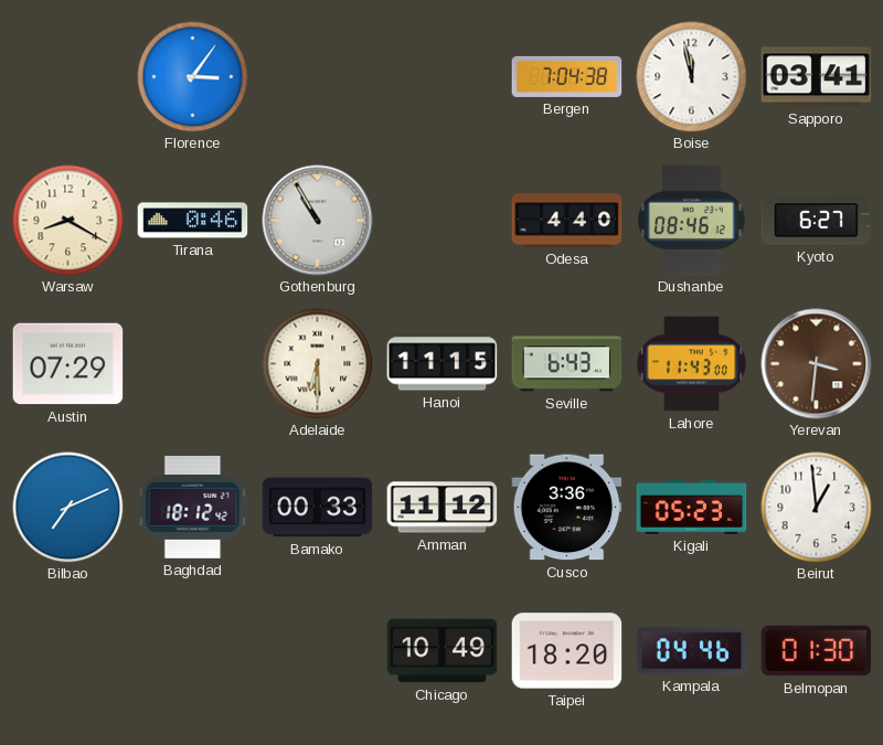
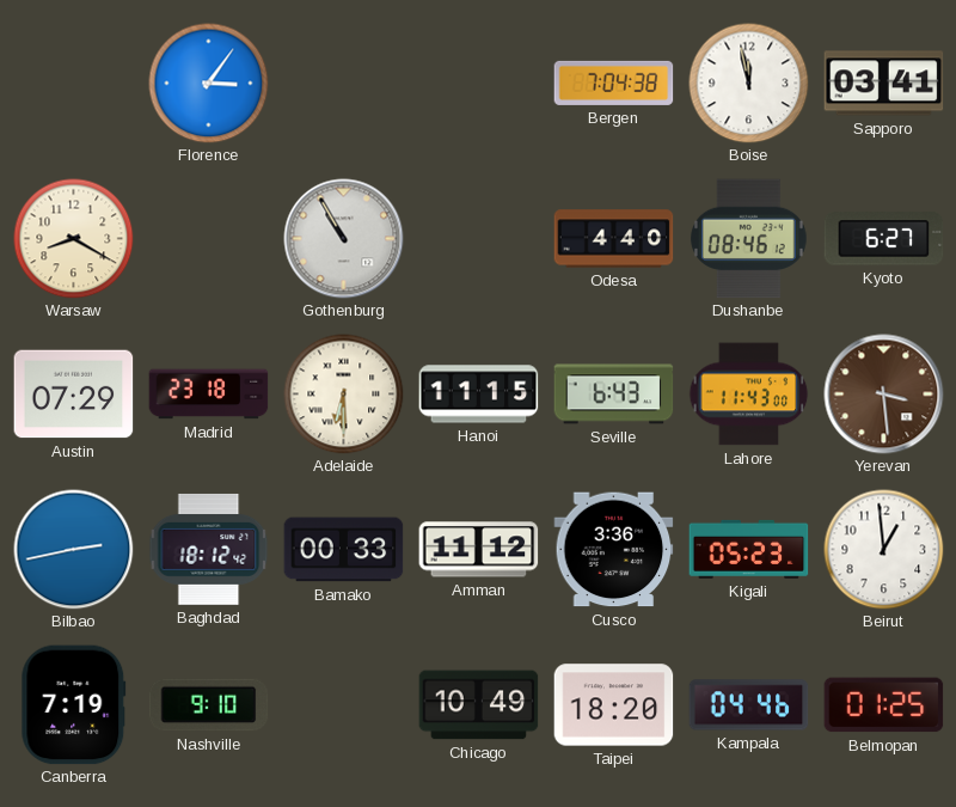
Tirana: 0:46 -> none (193, 221)
Madrid: none -> 23:18 (209, 395)
Yerevan: 3:31 -> 3:29 (884, 395)
Bilbao: 7:11 -> 2:43 (74, 550)
Canberra: none -> 7:19 (74, 705)
Nashville: none -> 9:10 (209, 705)
Belmopan: 01:30 -> 01:25 (884, 705)
